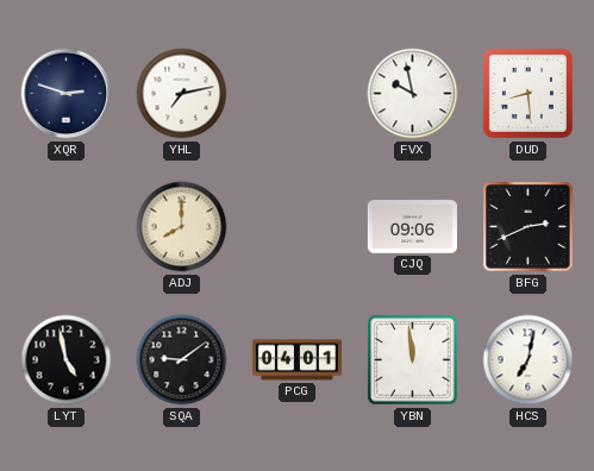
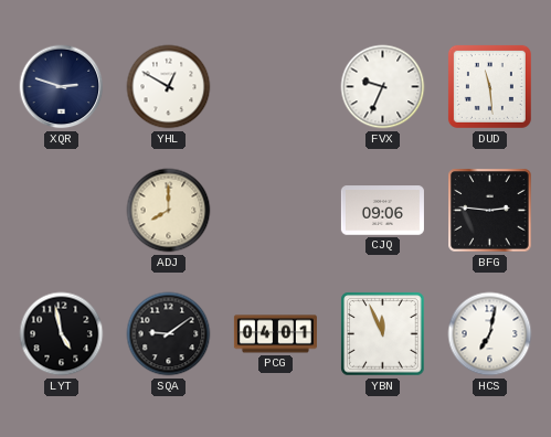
YHL: 7:13 -> 12:50 (169, 87)
FVX: 9:58 -> 9:34 (383, 87)
DUD: 8:29 -> 11:29 (489, 86)
BFG: 2:41 -> 2:46 (490, 211)
YBN: 11:59 -> 11:56 (383, 334)
